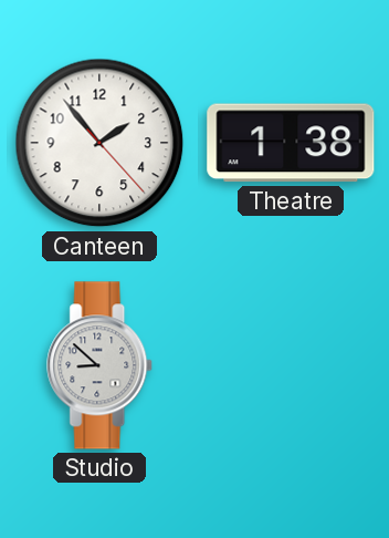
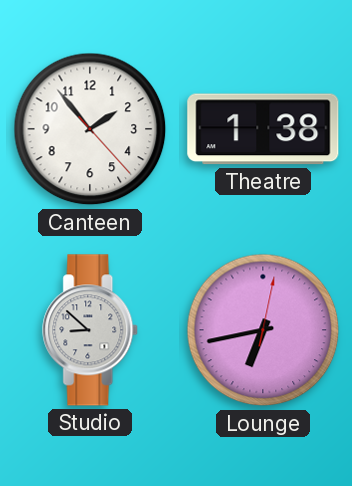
Lounge: none -> 6:43 (263, 330)
